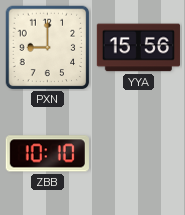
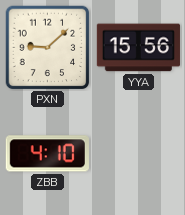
PXN: 9:00 -> 9:08 (48, 48)
ZBB: 10:10 -> 4:10 (47, 154)
